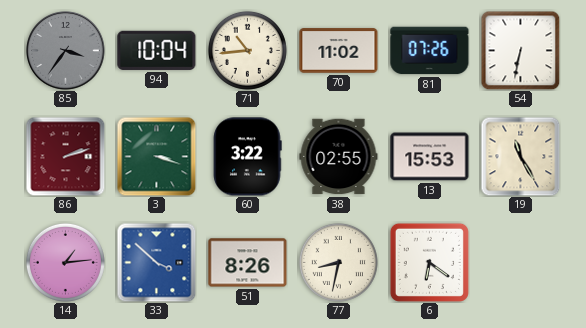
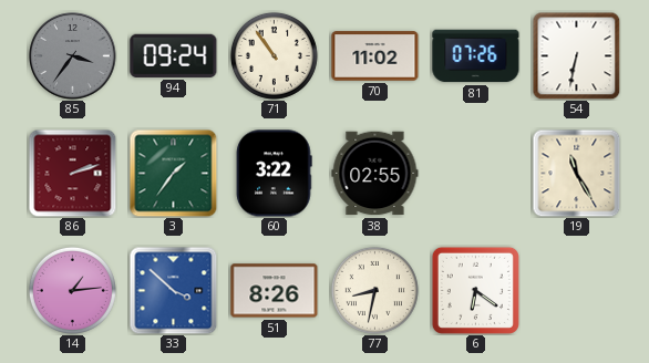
94: 10:04 -> 09:24 (174, 55)
71: 10:44 -> 10:54 (274, 55)
3: 3:18 -> 1:36 (173, 173)
13: 15:53 -> none (430, 157)
